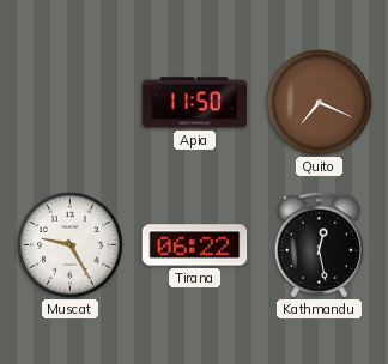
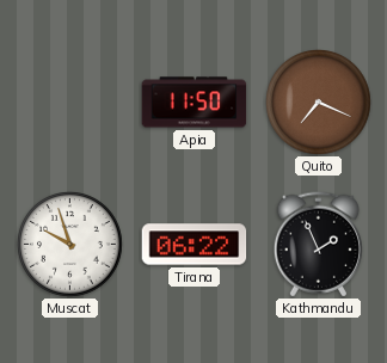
Muscat: 9:25 -> 9:57 (70, 245)
Kathmandu: 12:28 -> 1:56 (318, 245)
